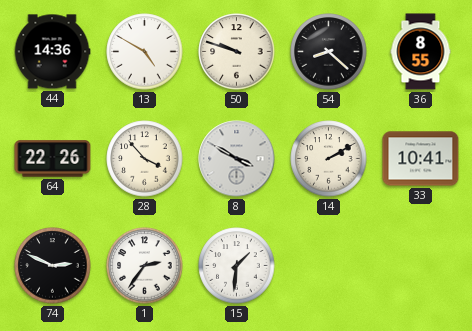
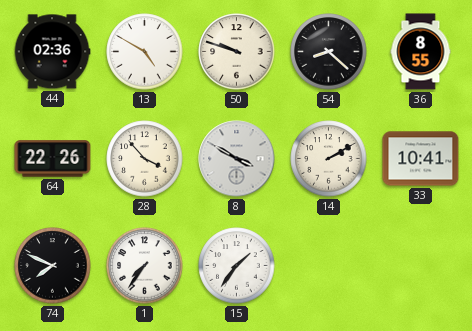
44: 14:36 -> 02:36 (52, 52)
74: 2:49 -> 7:49 (53, 266)
1: 2:36 -> 7:36 (145, 266)
15: 1:31 -> 1:36 (237, 266)
